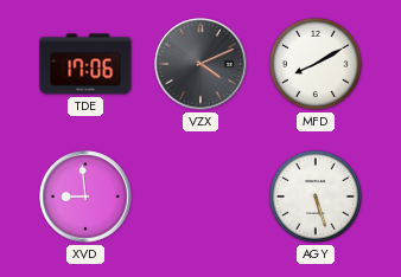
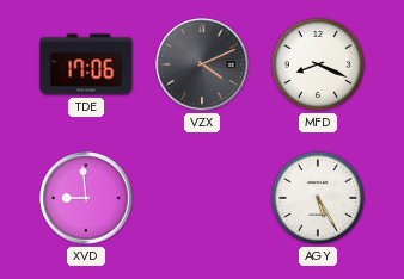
MFD: 8:10 -> 8:19 (318, 64)
AGY: 5:27 -> 5:25 (318, 198)
